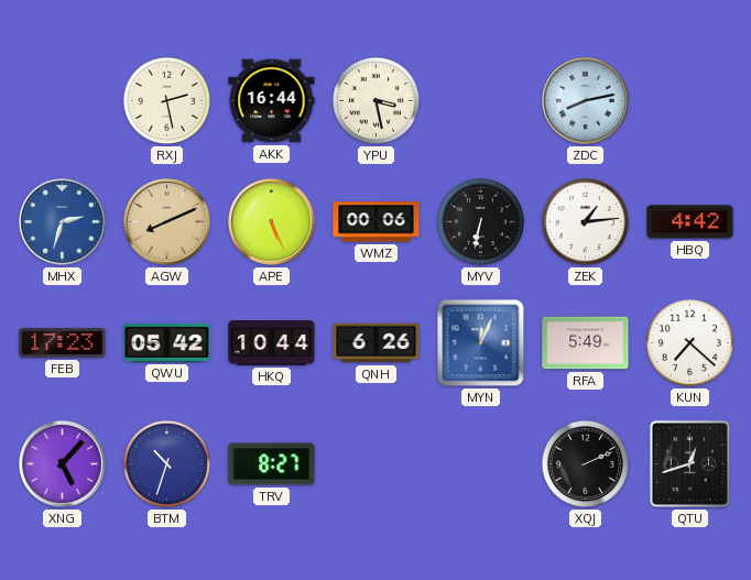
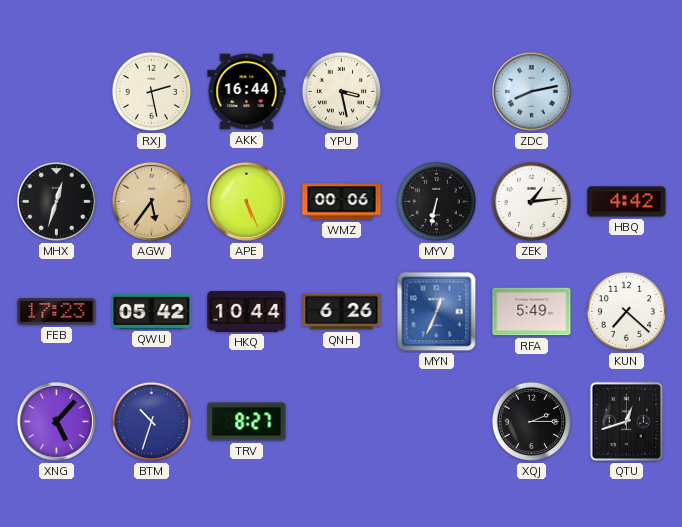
MHX: 2:33 -> 12:33 (56, 201)
MHX dial: blue -> black (56, 201)
AGW: 8:11 -> 5:36 (151, 201)
MYN: 12:04 -> 12:34 (437, 312)
XQJ: 2:11 -> 2:15 (531, 421)
